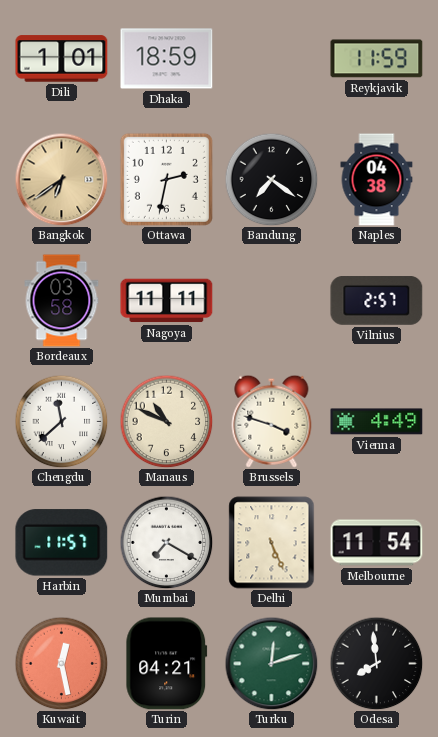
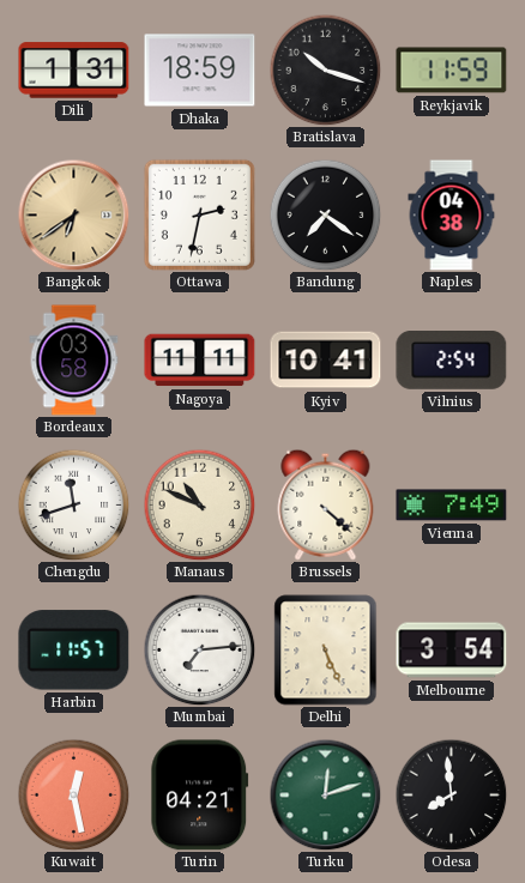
Dili: 1:01 -> 1:31 (74, 71)
Bratislava: none -> 10:18 (325, 69)
Kyiv: none -> 10:41 (326, 361)
Vilnius: 2:57 -> 2:54 (452, 361)
Chengdu: 11:38 -> 11:42 (73, 504)
Brussels: 3:48 -> 4:22 (326, 504)
Vienna: 4:49 -> 7:49 (452, 506)
Mumbai: 7:20 -> 7:14 (199, 649)
Melbourne: 11:54 -> 3:54 (452, 651)
